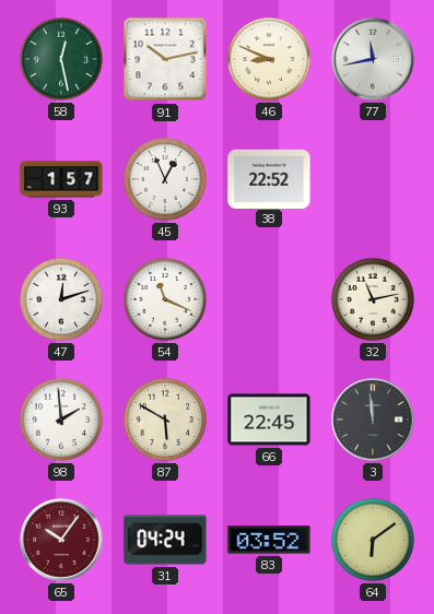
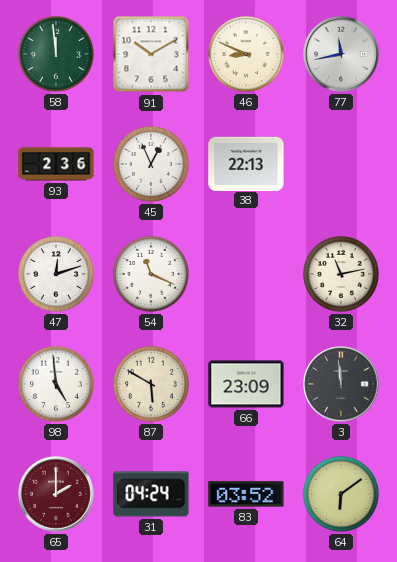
58: 12:28 -> 11:59 (56, 54)
91: 10:13 -> 10:10 (151, 54)
93: 1:57 -> 2:36 (56, 164)
38: 22:52 -> 22:13 (246, 163)
98: 1:59 -> 4:59 (56, 384)
66: 22:45 -> 23:09 (246, 384)
65: 10:06 -> 2:00 (56, 494)
